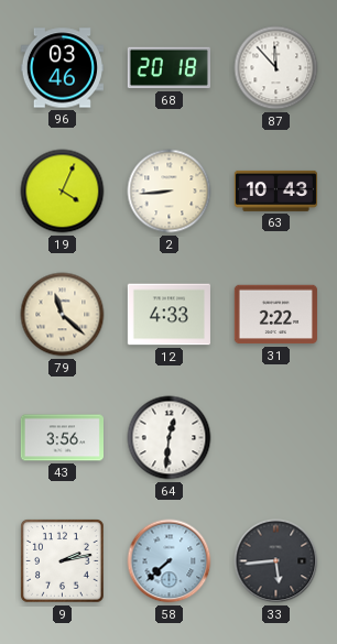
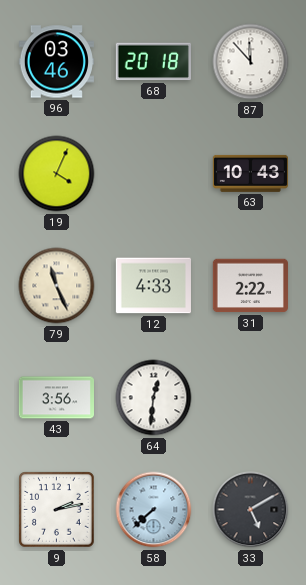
2: 8:44 -> none (170, 192)
79: 11:22 -> 11:26 (57, 286)
33: 5:44 -> 5:10 (251, 510)
